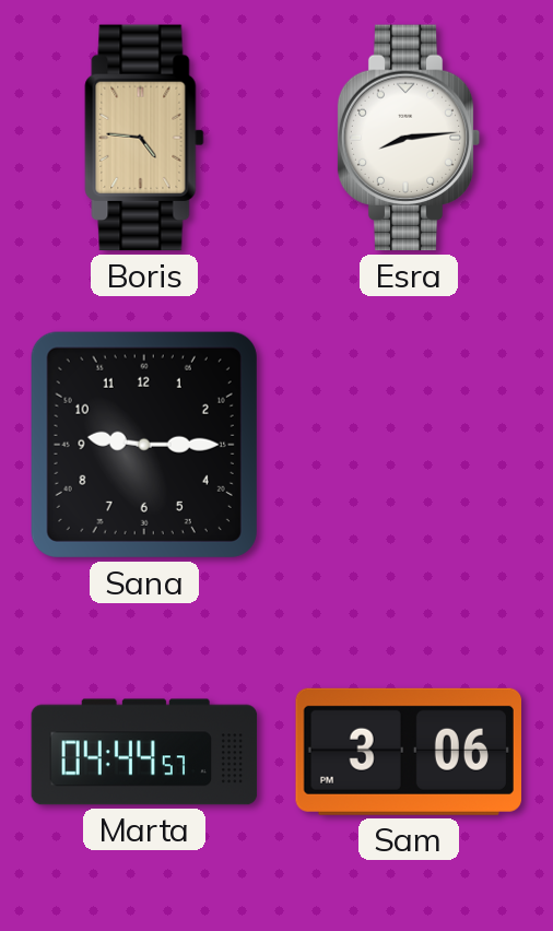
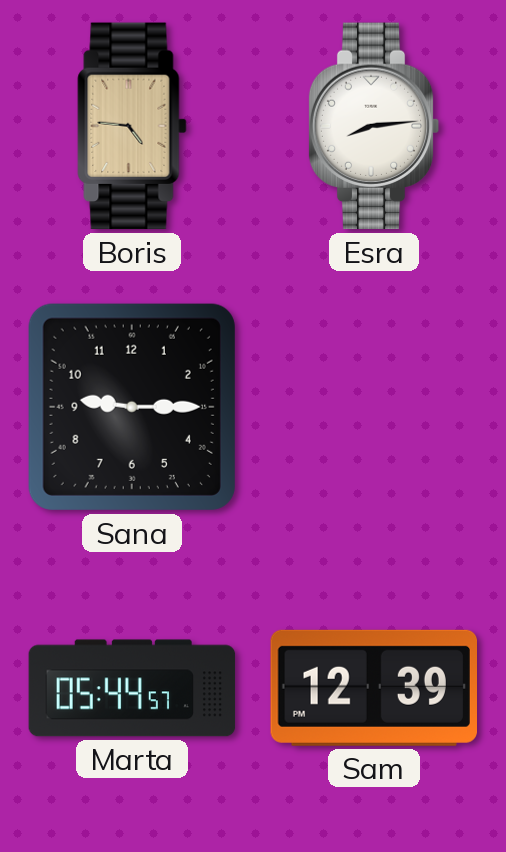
Marta: 04:44 -> 05:44 (132, 688)
Sam: 3:06 -> 12:39 (373, 688)
